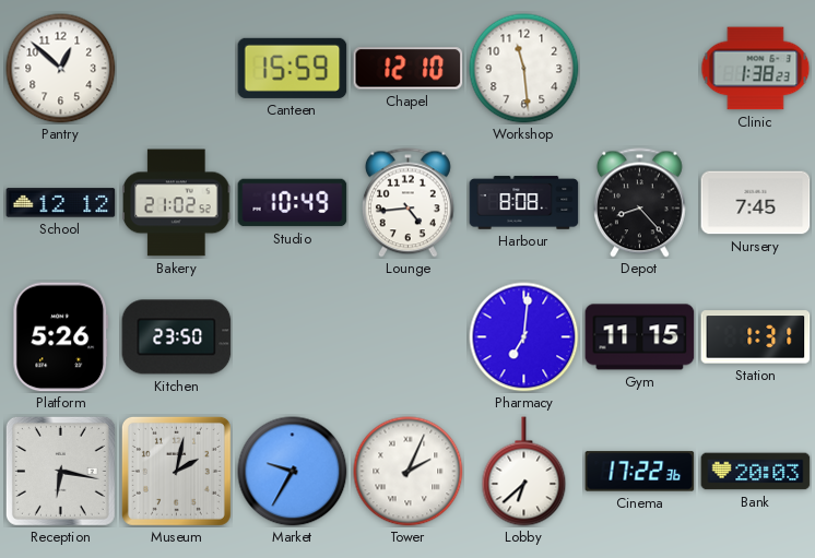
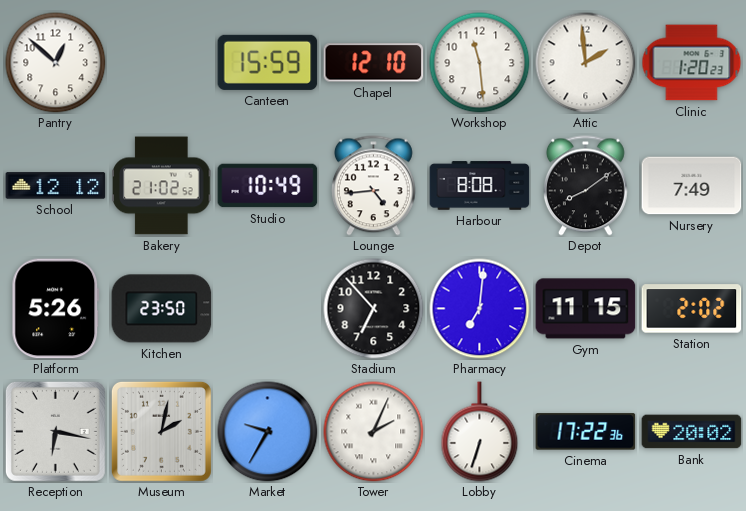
Attic: none -> 1:59 (586, 63)
Clinic: 1:38 -> 1:20 (692, 63)
Depot: 8:23 -> 8:09 (585, 186)
Nursery: 7:45 -> 7:49 (692, 186)
Stadium: none -> 6:53 (374, 309)
Station: 1:31 -> 2:02 (692, 309)
Lobby: 6:38 -> 6:33 (480, 432)
Bank: 20:03 -> 20:02 (692, 432)
